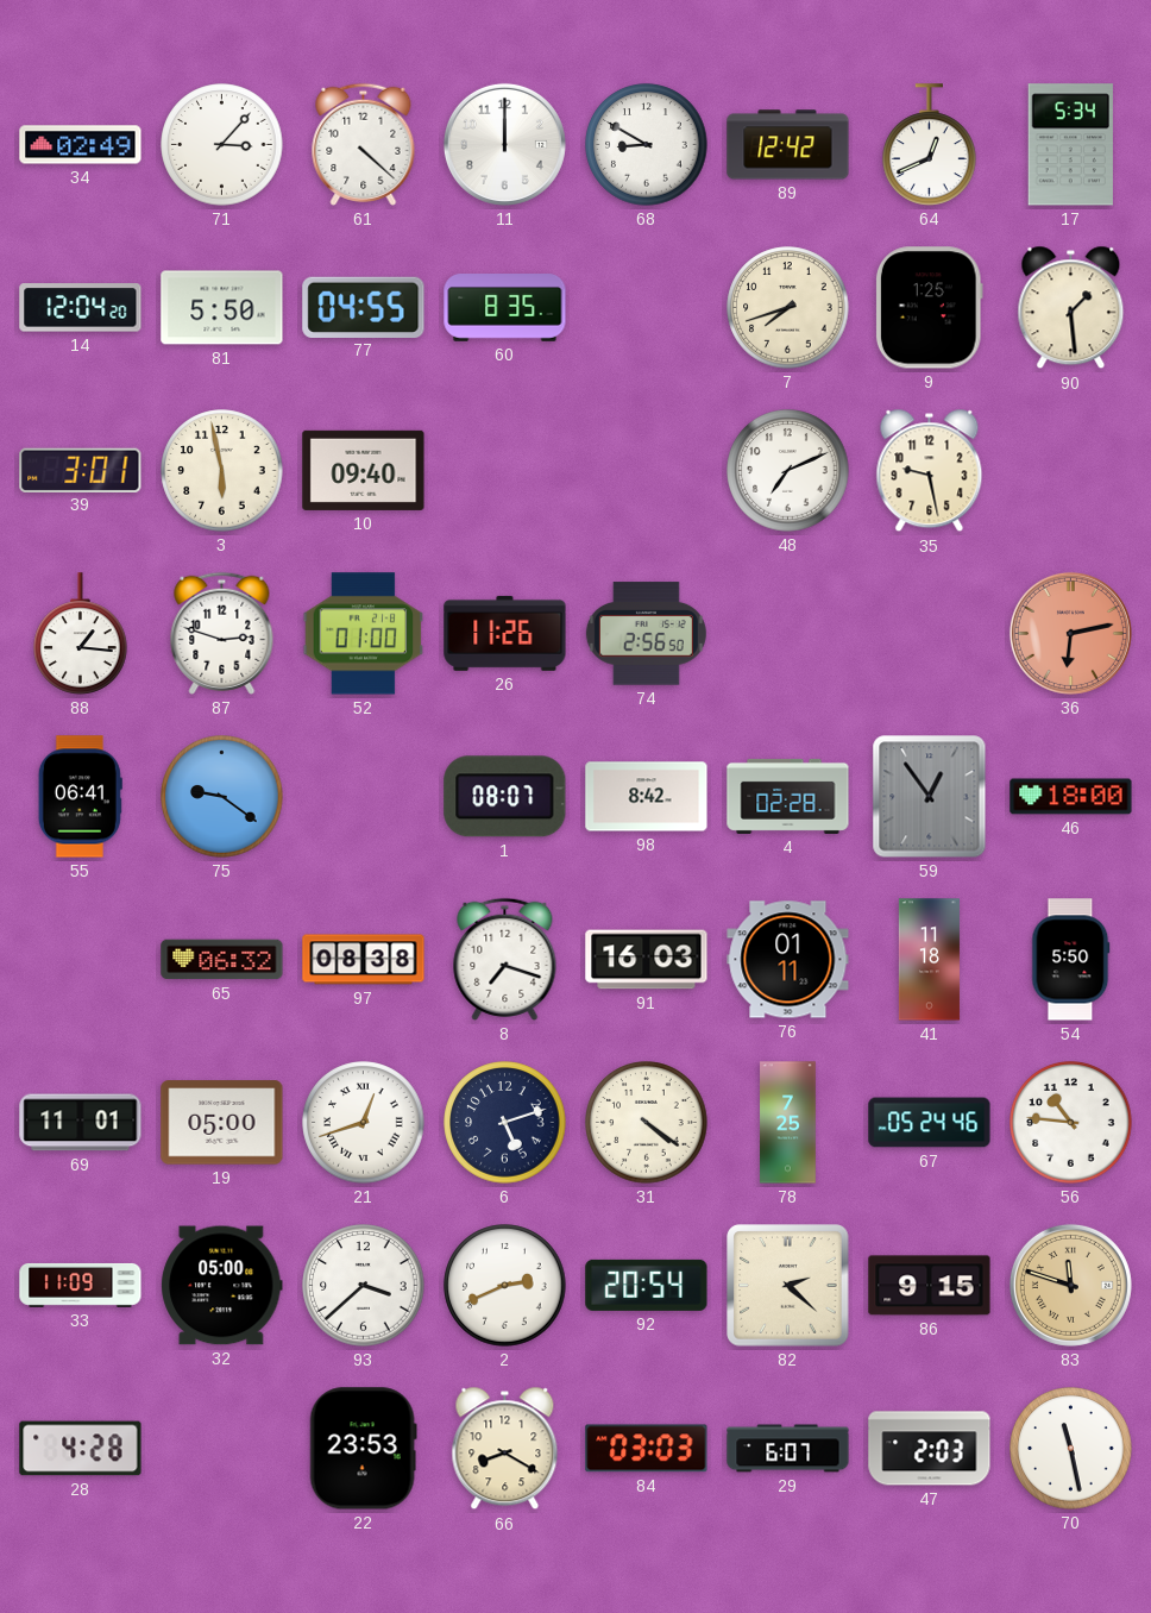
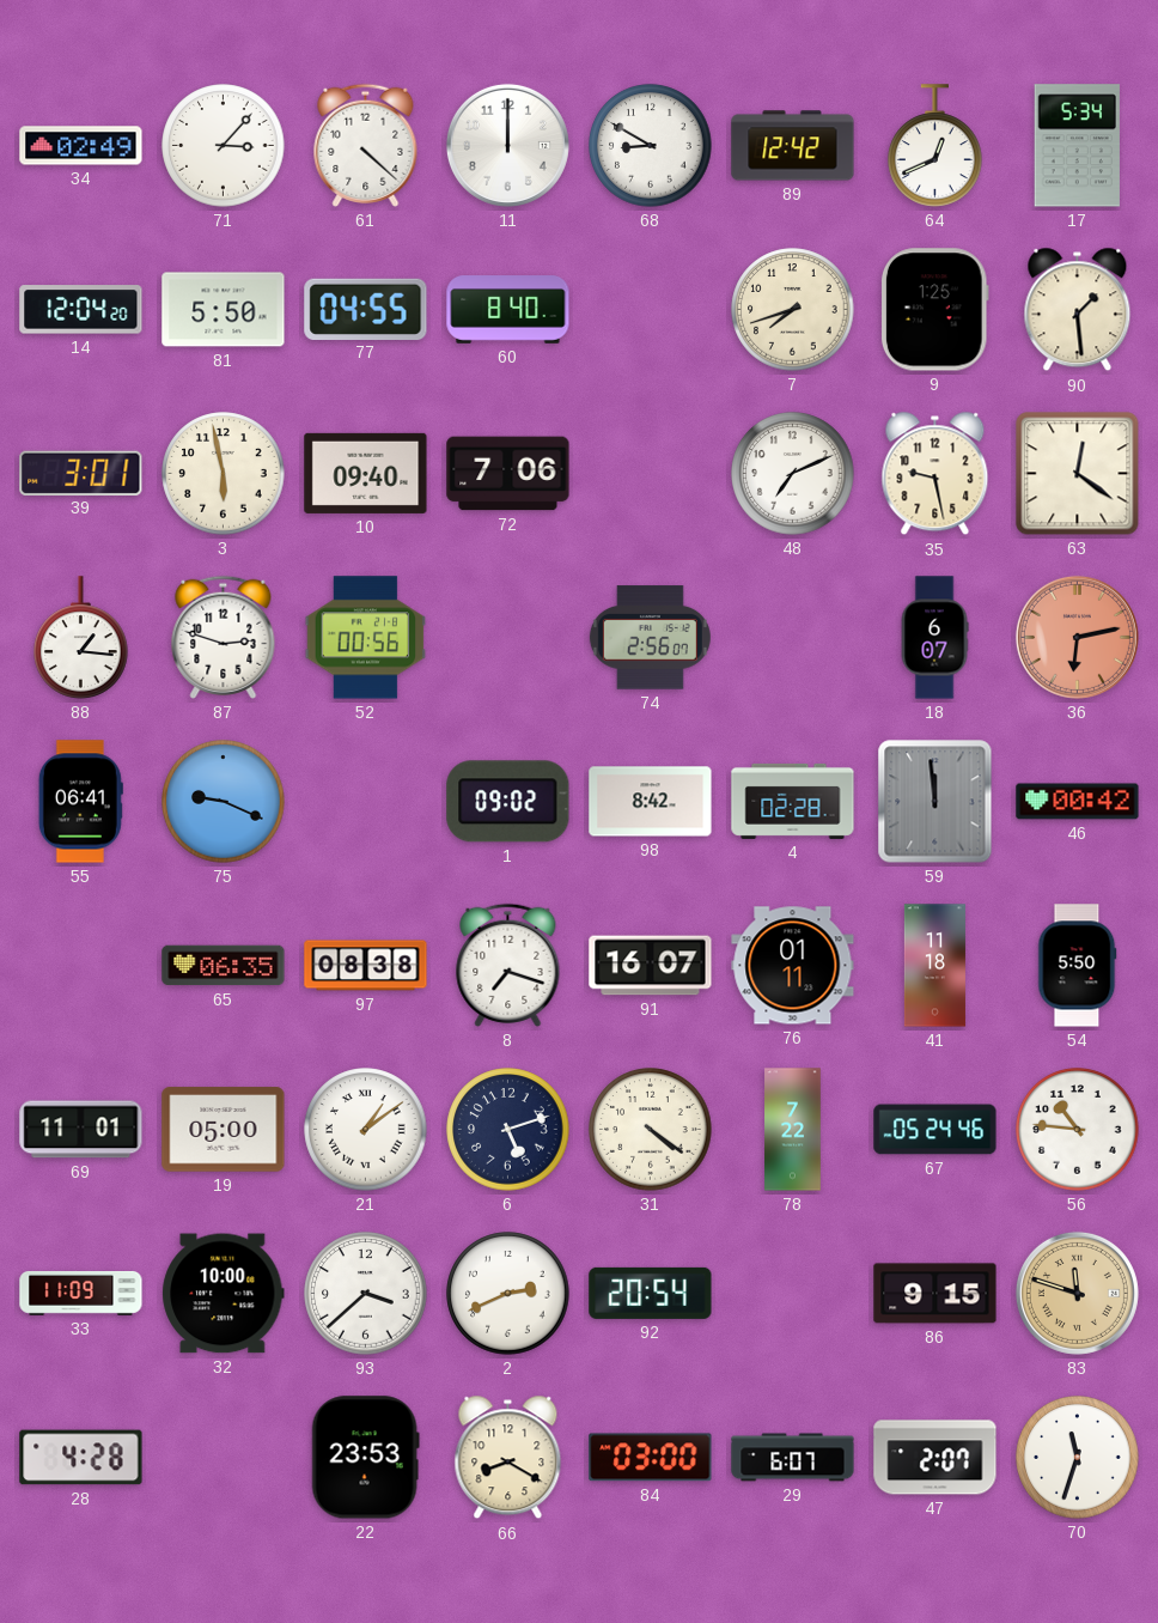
60: 8:35 -> 8:40 (508, 310)
72: none -> 7:06 (508, 474)
63: none -> 12:21 (1078, 474)
52: 01:00 -> 00:56 (366, 638)
26: 11:26 -> none (505, 633)
74: 2:56:50 -> 2:56:07 (650, 638)
18: none -> 6:07 (934, 638)
75: 9:21 -> 9:19 (224, 802)
1: 08:07 -> 09:02 (508, 802)
59: 12:54 -> 11:59 (935, 802)
46: 18:00 -> 00:42 (1078, 802)
65: 06:32 -> 06:35 (224, 966)
91: 16:03 -> 16:07 (651, 966)
21: 12:42 -> 1:09 (366, 1130)
78: 7:25 -> 7:22 (793, 1130)
32: 05:00 -> 10:00 (224, 1294)
82: 2:22 -> none (788, 1286)
84: 03:03 -> 03:00 (651, 1458)
47: 2:03 -> 2:07 (935, 1458)
70: 11:28 -> 11:33 (1078, 1458)
